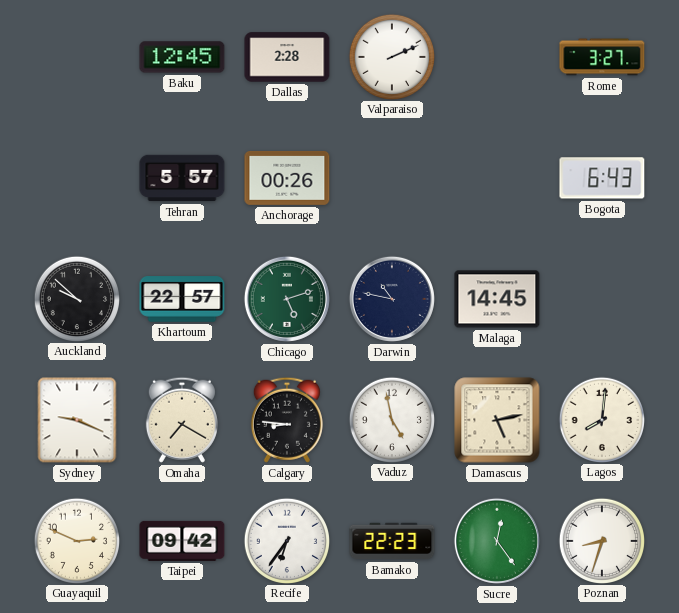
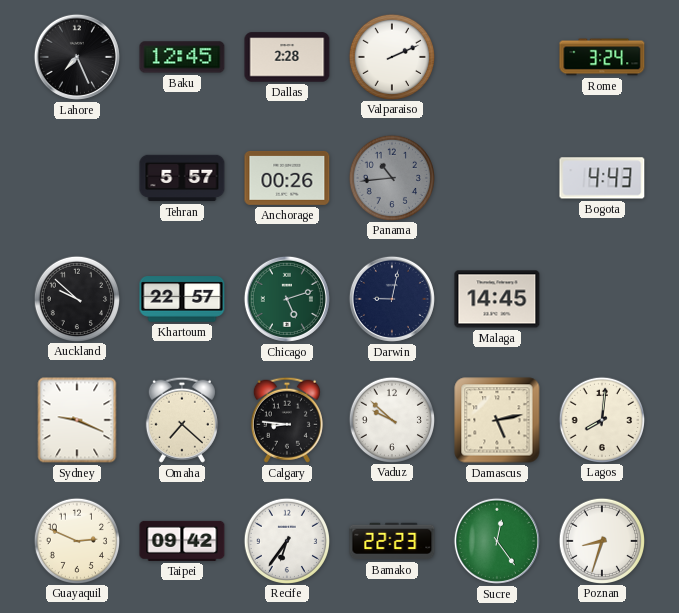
Lahore: none -> 7:26 (77, 57)
Rome: 3:27 -> 3:24 (602, 57)
Panama: none -> 10:44 (391, 177)
Bogota: 6:43 -> 4:43 (602, 178)
Darwin: 10:47 -> 9:02 (392, 299)
Omaha: 7:20 -> 7:22 (182, 420)
Vaduz: 4:58 -> 9:52 (391, 419)
